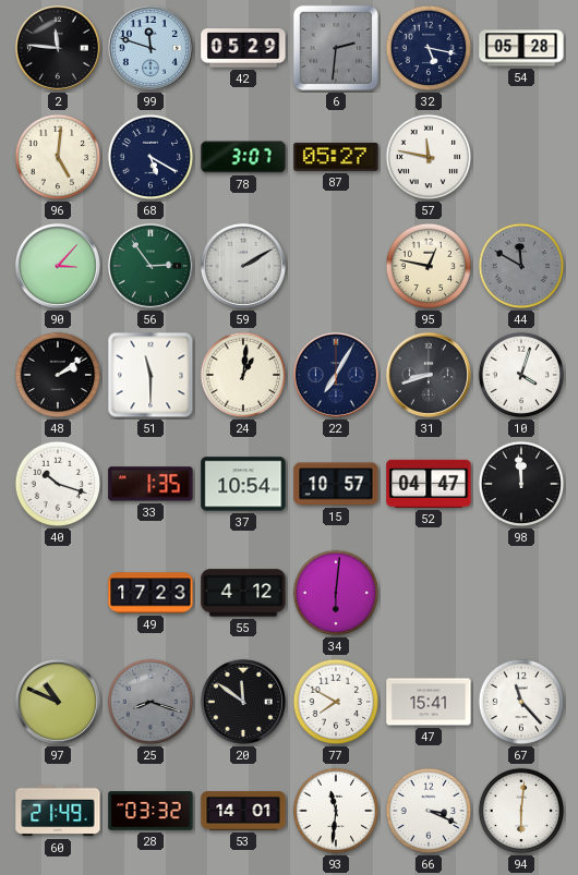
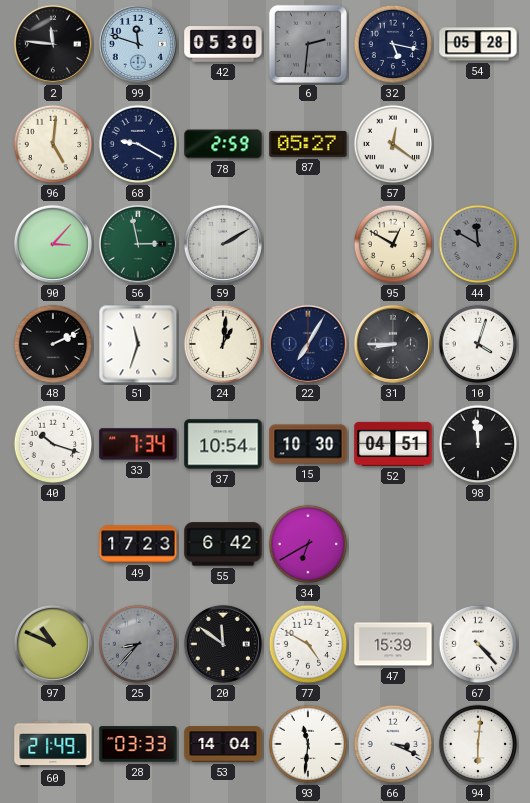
42: 05:29 -> 05:30 (223, 44)
68: 5:20 -> 9:20 (138, 144)
78: 3:07 -> 2:59 (223, 144)
57: 11:47 -> 12:21 (393, 144)
56: 2:54 -> 2:58 (138, 244)
95: 12:47 -> 12:50 (393, 244)
48: 2:09 -> 2:11 (53, 344)
51: 11:30 -> 11:33 (138, 344)
31: 8:42 -> 8:45 (393, 344)
33: 1:35 -> 7:34 (138, 444)
15: 10:57 -> 10:30 (308, 444)
52: 04:47 -> 04:51 (393, 444)
55: 4:12 -> 6:42 (223, 544)
34: 6:01 -> 6:40 (308, 544)
25: 8:18 -> 8:37 (138, 644)
77: 7:50 -> 4:50 (308, 644)
47: 15:41 -> 15:39 (393, 644)
67: 11:23 -> 4:23 (478, 644)
28: 03:32 -> 03:33 (138, 744)
53: 14:01 -> 14:04 (223, 744)
